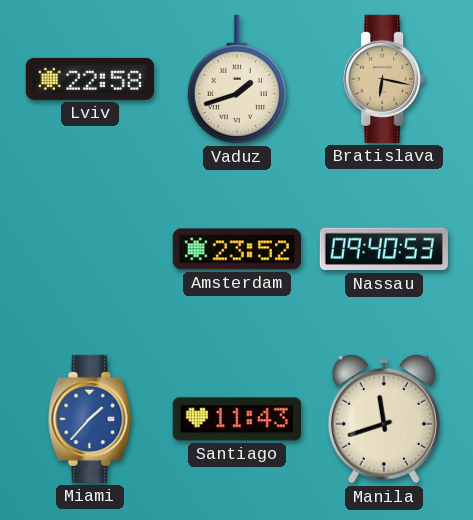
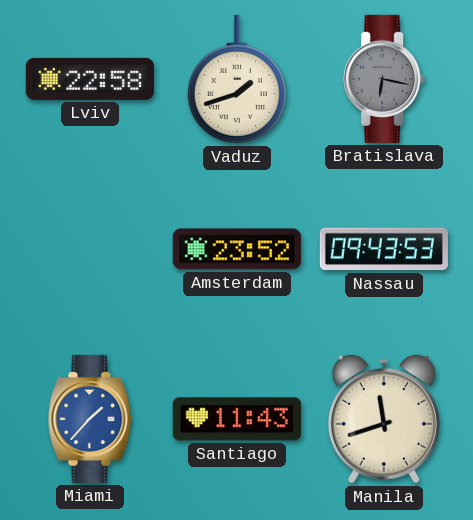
Bratislava dial: champagne -> grey (384, 79)
Nassau: 09:40 -> 09:43 (384, 249)
